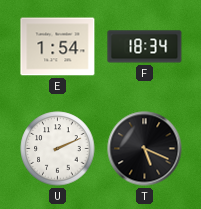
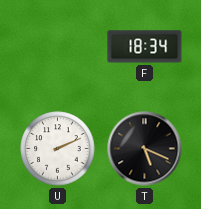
E: 1:54 -> none (58, 47)
